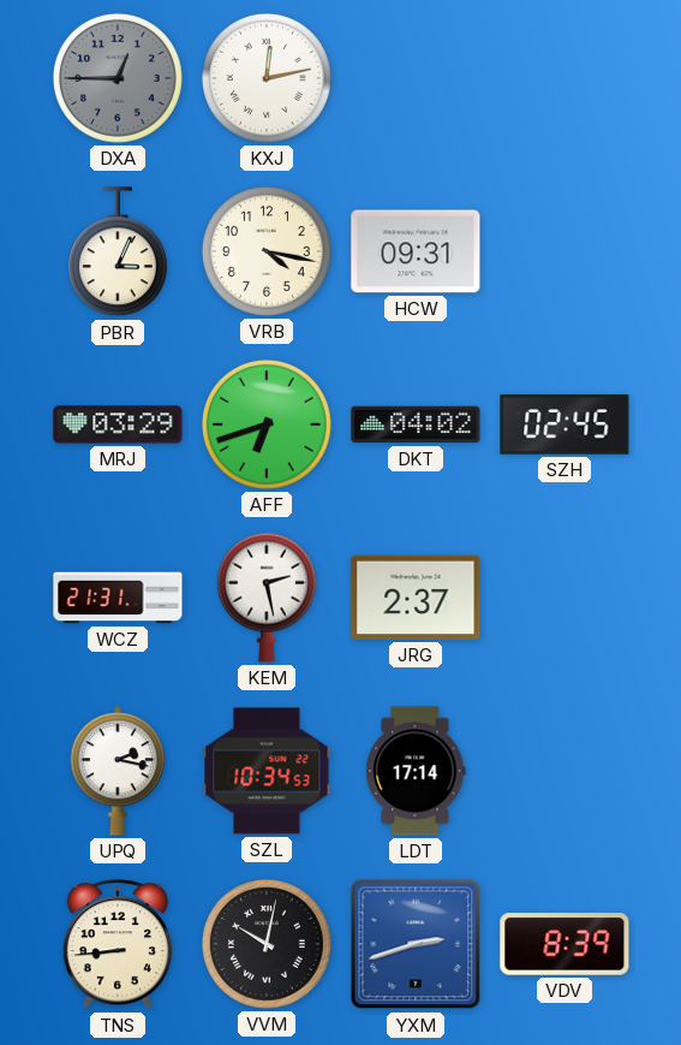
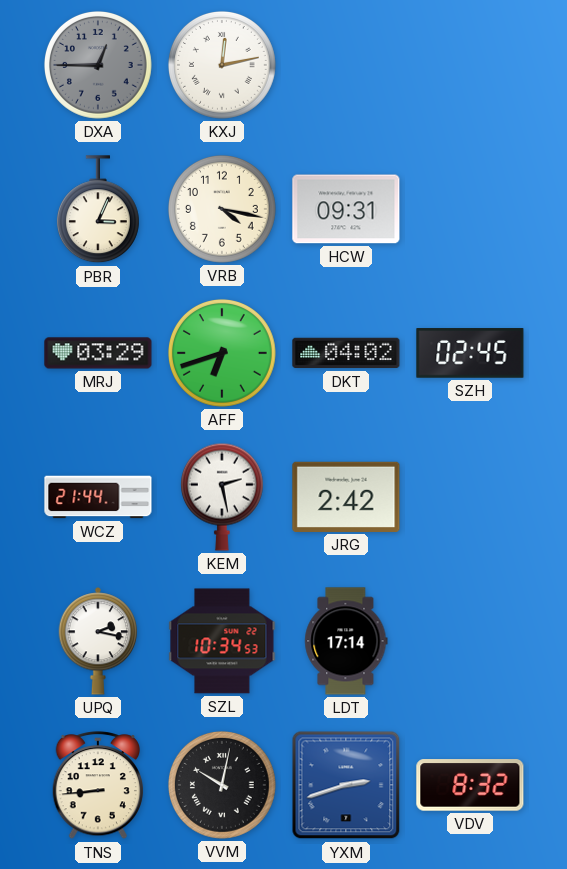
WCZ: 21:31 -> 21:44 (98, 497)
JRG: 2:37 -> 2:42 (346, 497)
VDV: 8:39 -> 8:32 (470, 785)
